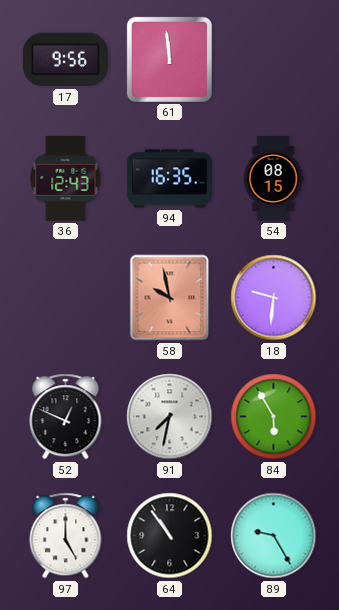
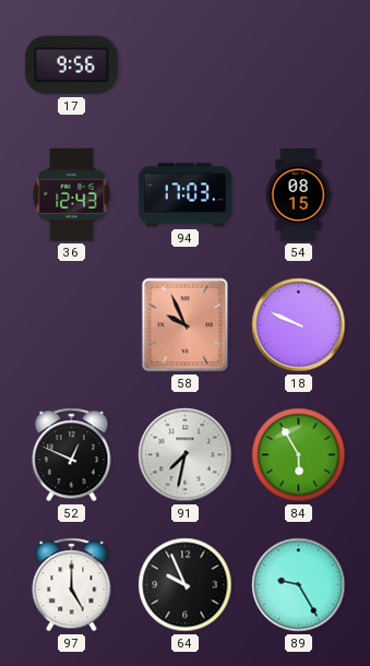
61: 11:59 -> none (169, 59)
94: 16:35 -> 17:03 (184, 195)
58: 9:58 -> 9:56 (186, 325)
18: 9:31 -> 9:49 (299, 325)
64: 10:54 -> 9:56 (186, 585)
